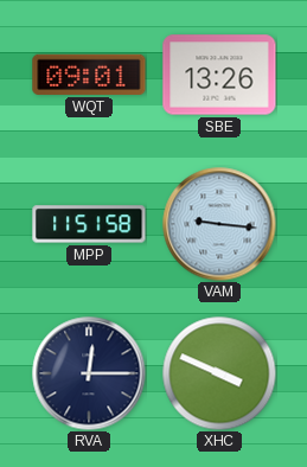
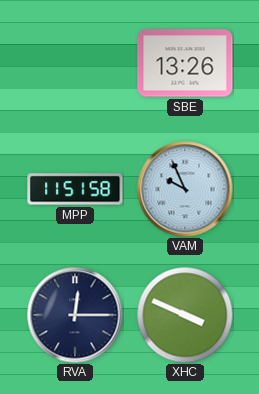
WQT: 09:01 -> none (89, 75)
VAM: 9:16 -> 9:56 (185, 189)
